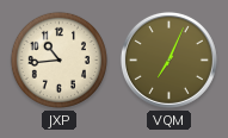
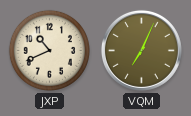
JXP: 10:44 -> 10:41 (49, 50)
